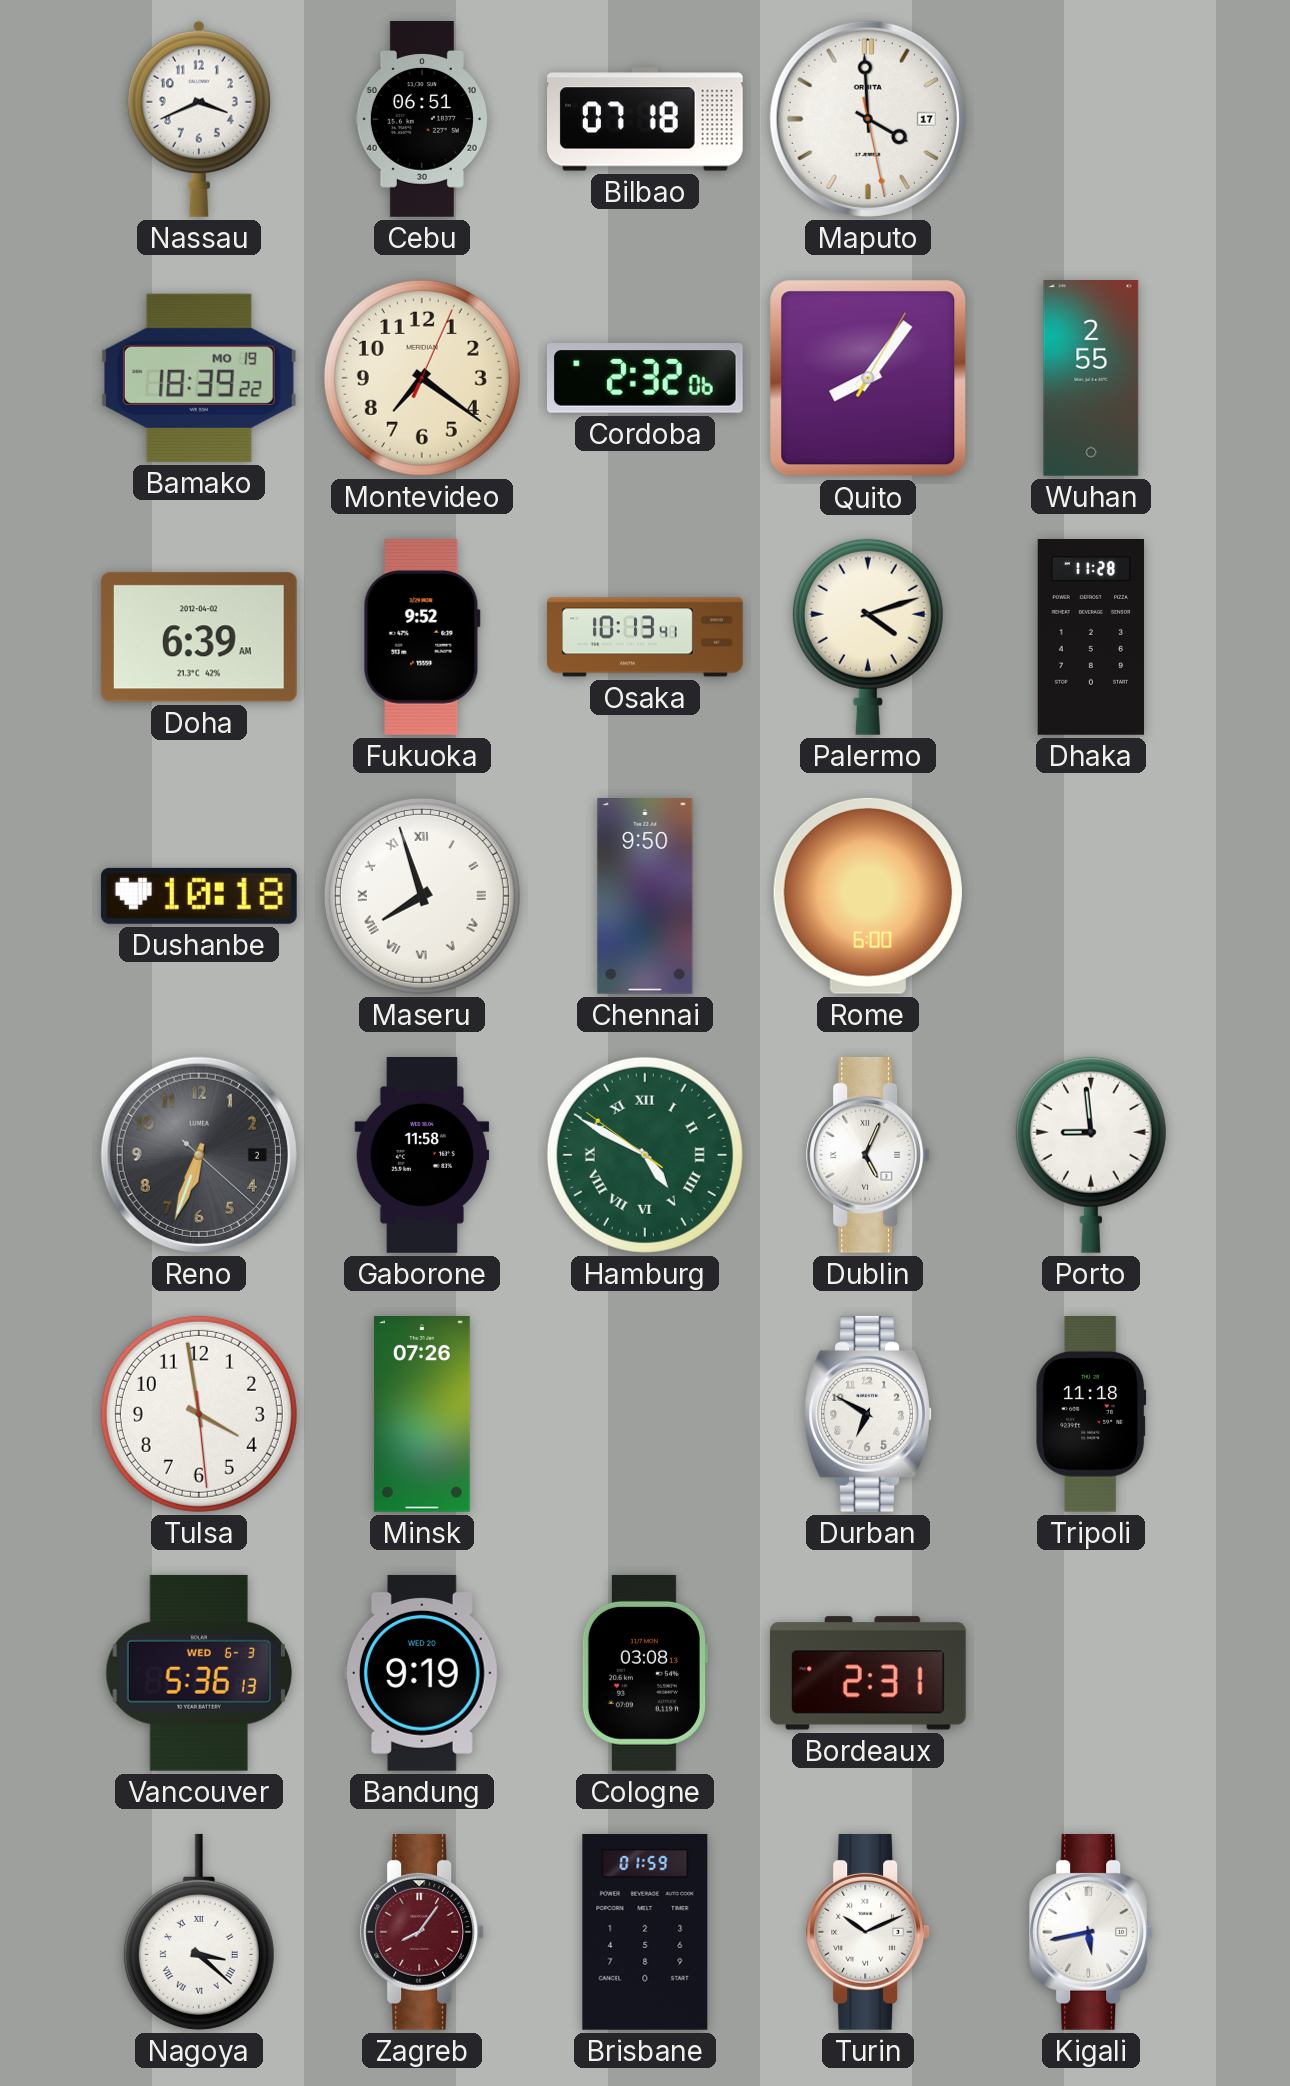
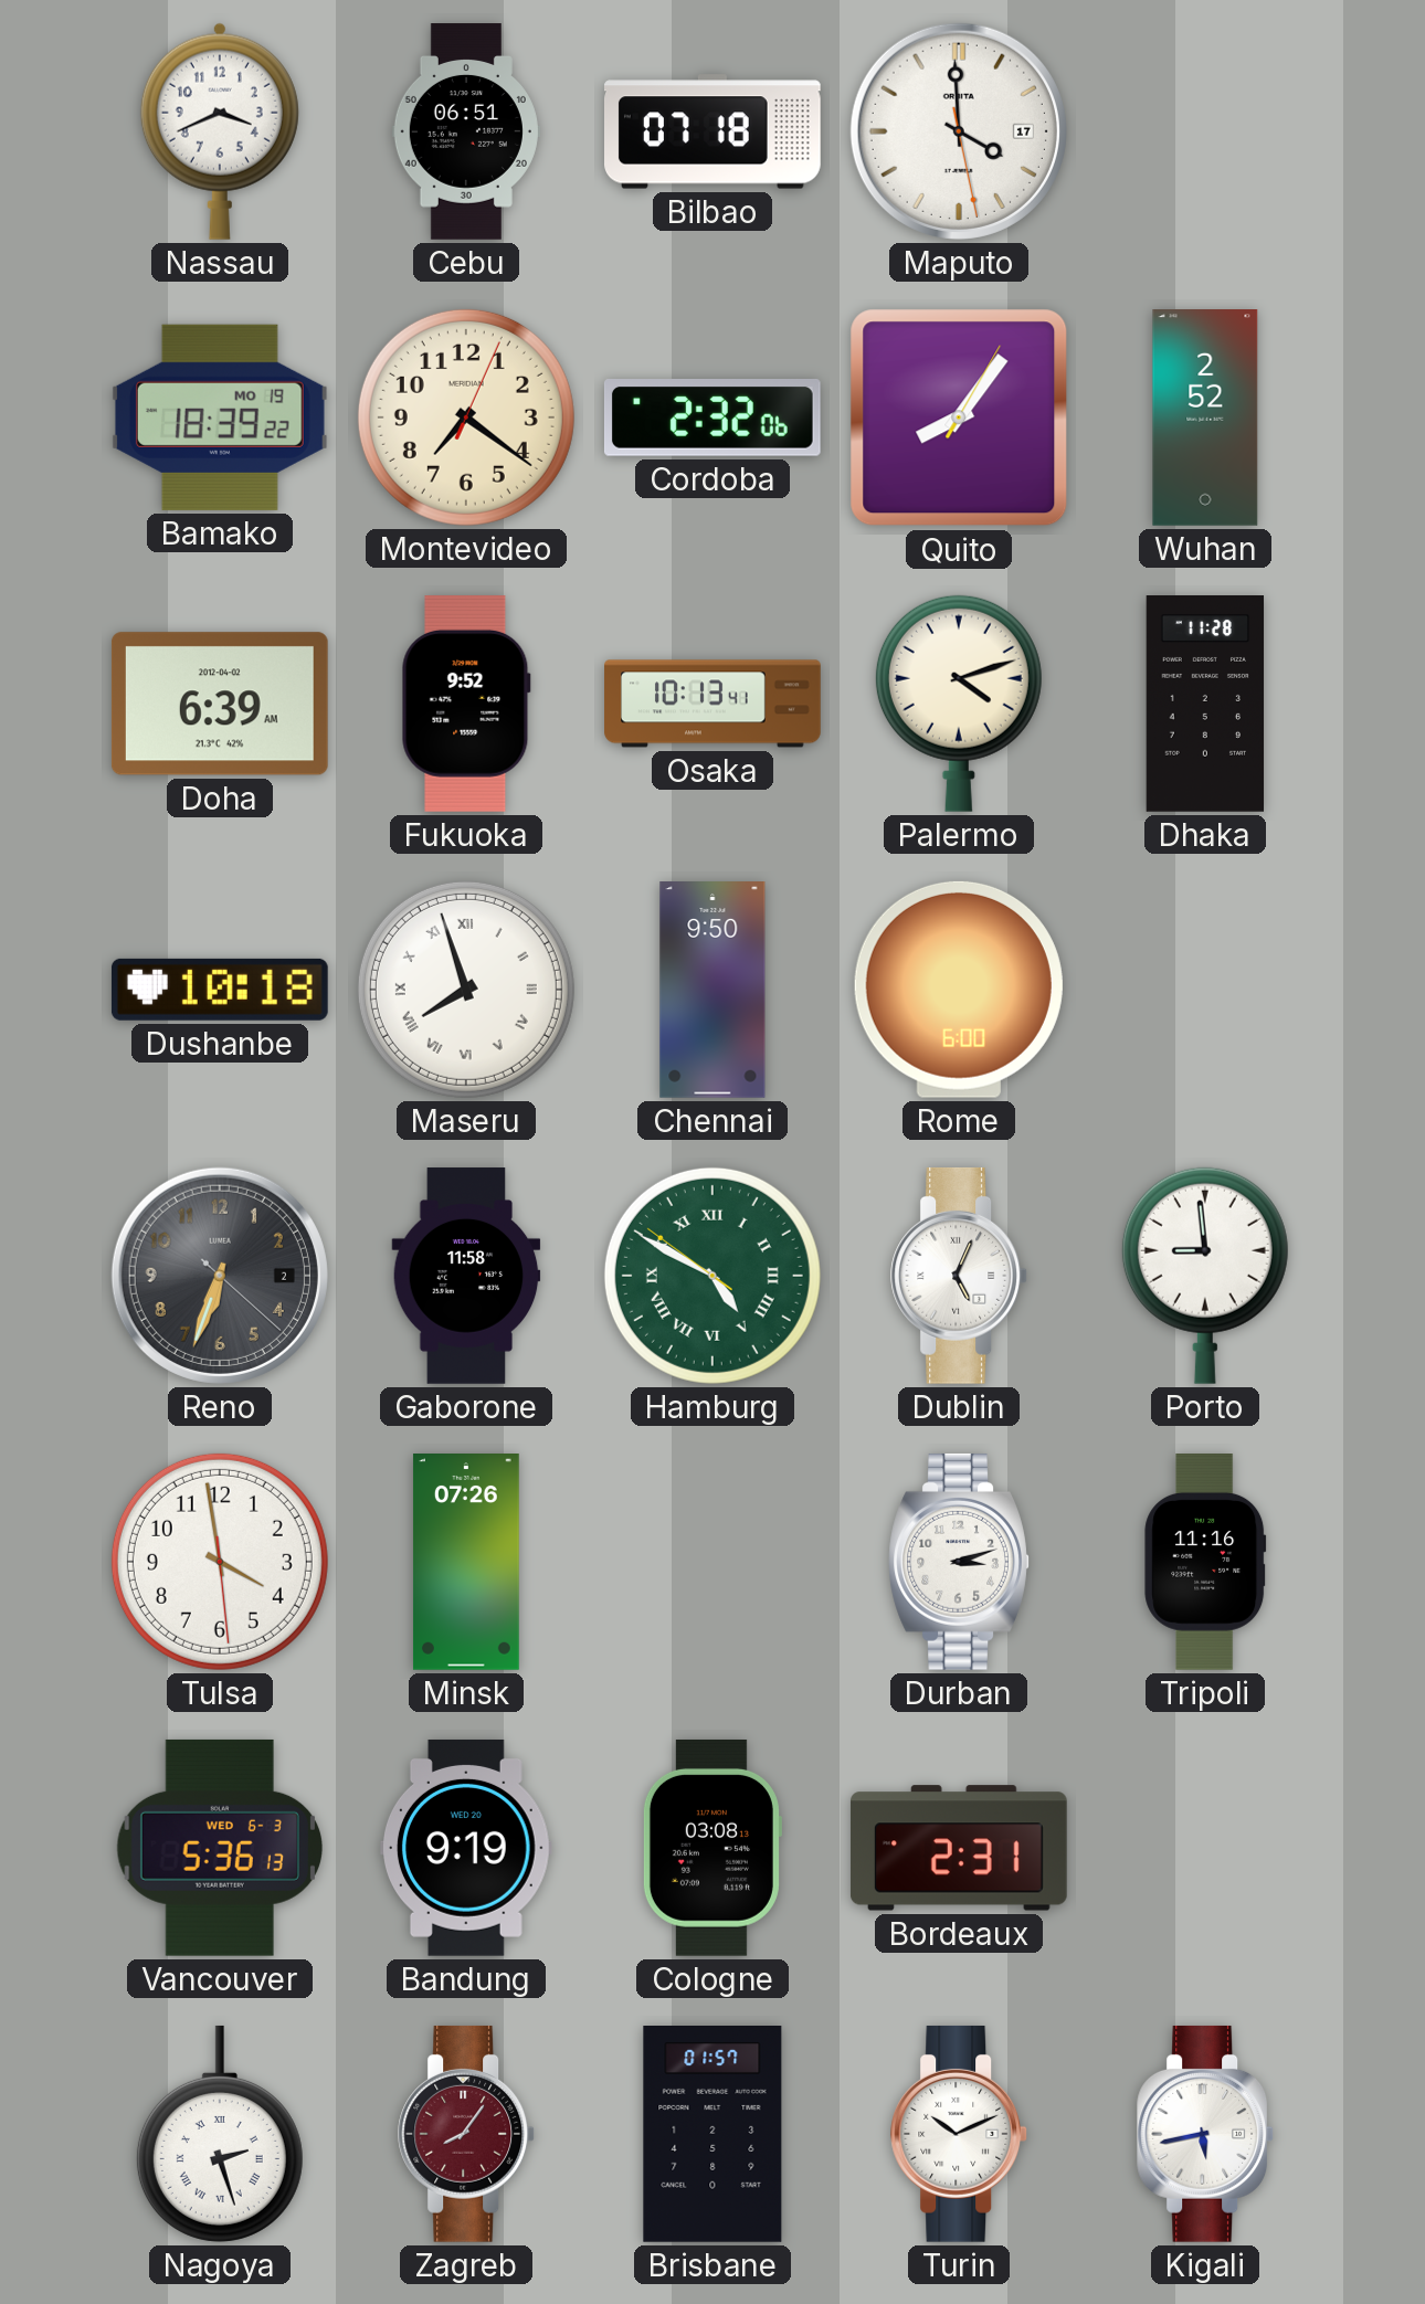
Wuhan: 2:55 -> 2:52 (1205, 419)
Durban: 6:50 -> 3:12 (959, 1562)
Tripoli: 11:18 -> 11:16 (1205, 1563)
Nagoya: 3:22 -> 2:27 (220, 2134)
Brisbane: 01:59 -> 01:57 (712, 2135)
